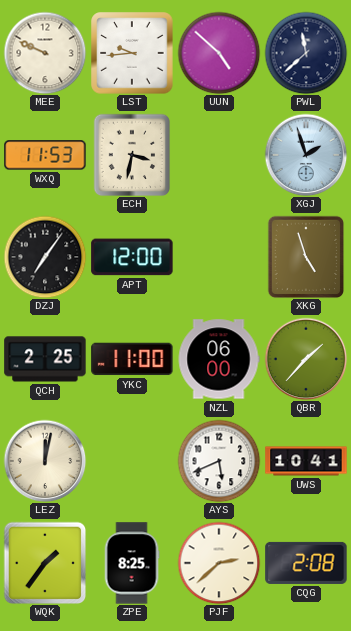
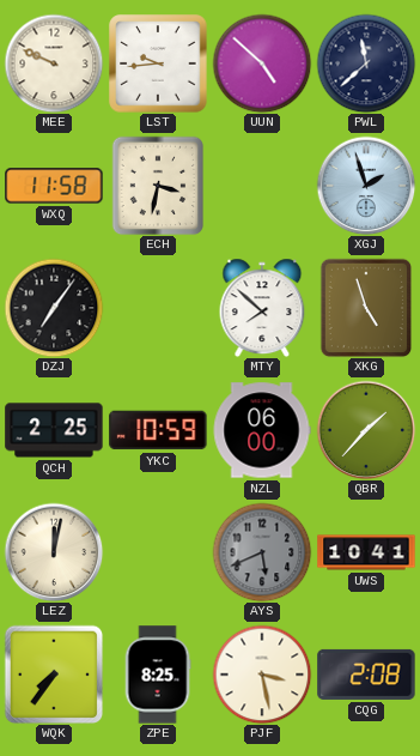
WXQ: 11:53 -> 11:58 (54, 186)
APT: 12:00 -> none (132, 257)
MTY: none -> 7:52 (262, 308)
YKC: 11:00 -> 10:59 (158, 430)
AYS dial: white -> grey (262, 552)
WQK: 1:36 -> 7:36 (54, 675)
PJF: 2:38 -> 3:28 (262, 675)
